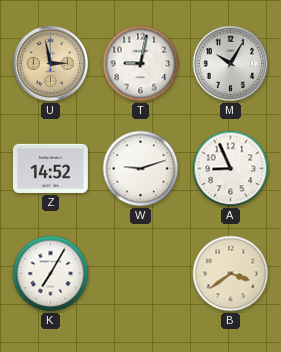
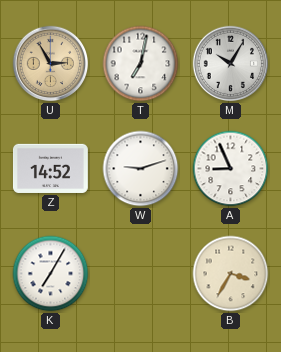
U: 2:58 -> 2:55 (51, 64)
T: 9:02 -> 7:02 (141, 64)
B: 3:39 -> 3:35 (231, 274)
